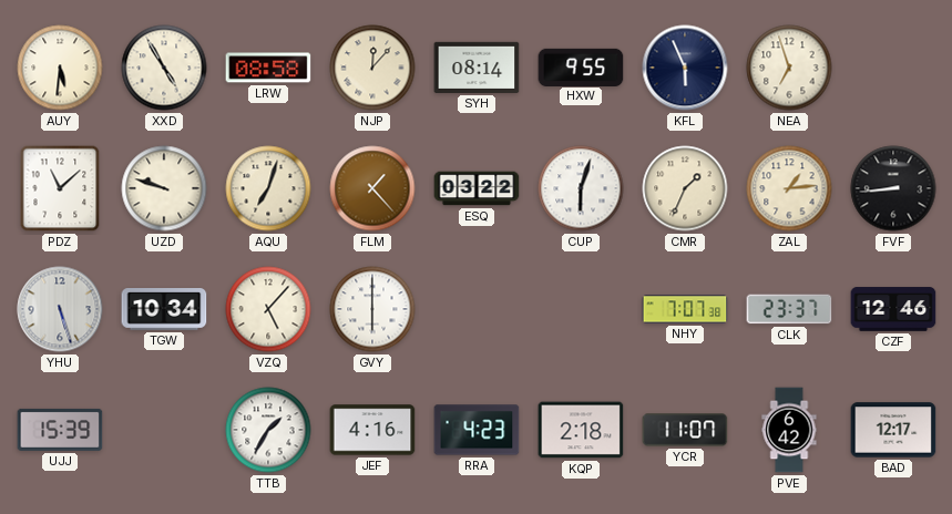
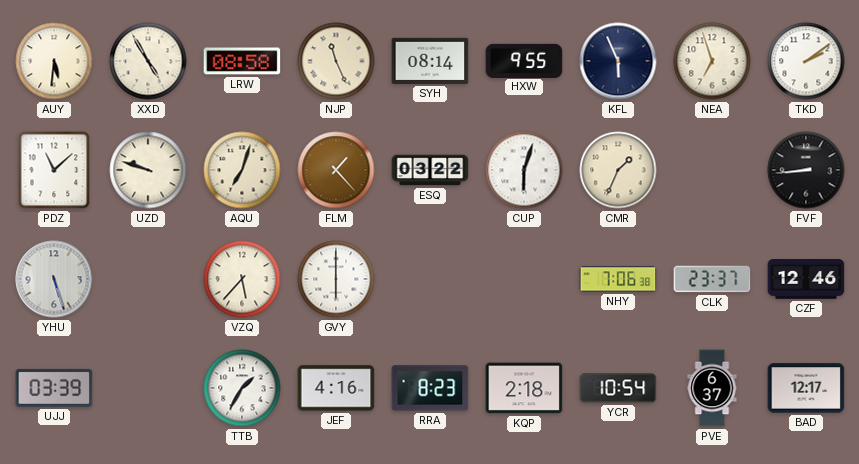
NJP: 12:07 -> 11:26 (336, 61)
TKD: none -> 2:09 (806, 61)
ZAL: 1:14 -> none (789, 188)
TGW: 10:34 -> none (164, 309)
VZQ: 5:07 -> 5:37 (242, 279)
NHY: 7:07 -> 7:06 (618, 279)
UJJ: 15:39 -> 03:39 (54, 388)
RRA: 4:23 -> 8:23 (430, 388)
YCR: 11:07 -> 10:54 (618, 388)
PVE: 6:42 -> 6:37 (712, 388)
